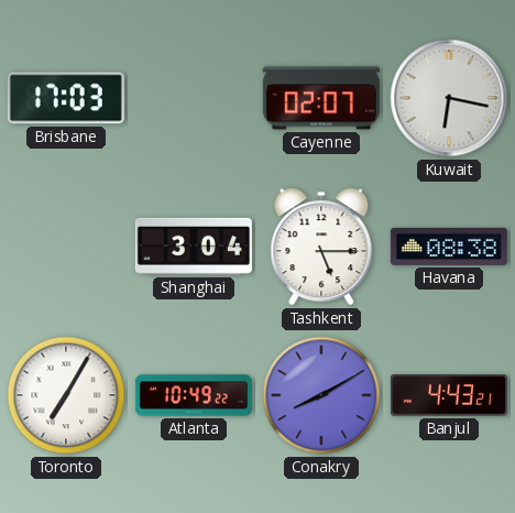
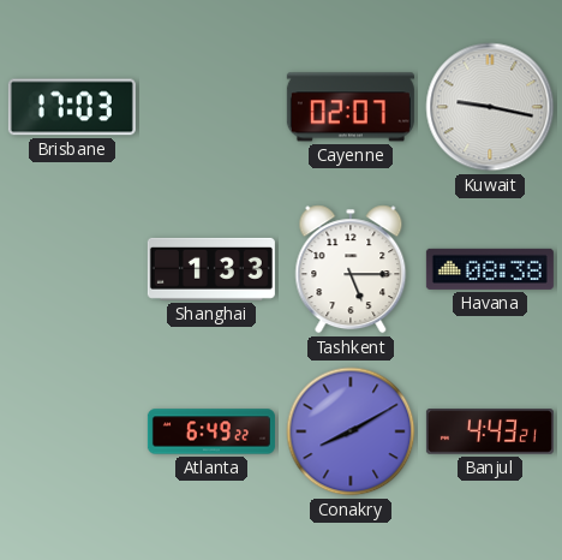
Kuwait: 6:17 -> 9:17 (490, 107)
Shanghai: 3:04 -> 1:33 (211, 269)
Toronto: 7:05 -> none (66, 395)
Atlanta: 10:49 -> 6:49 (211, 431)
